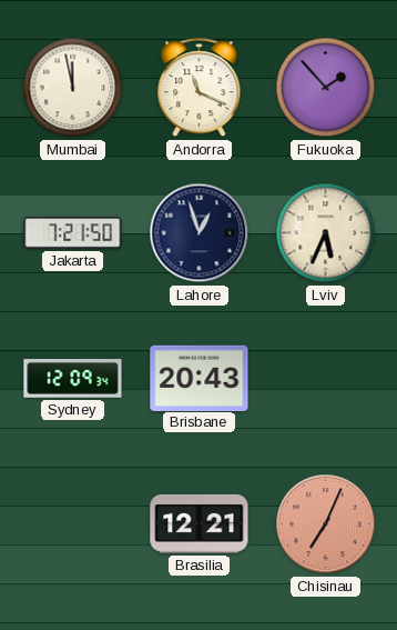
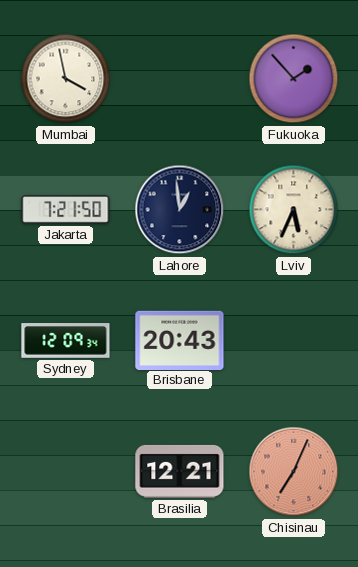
Mumbai: 11:58 -> 3:58 (66, 79)
Andorra: 11:19 -> none (200, 88)
Lahore: 12:57 -> 12:59 (180, 210)
